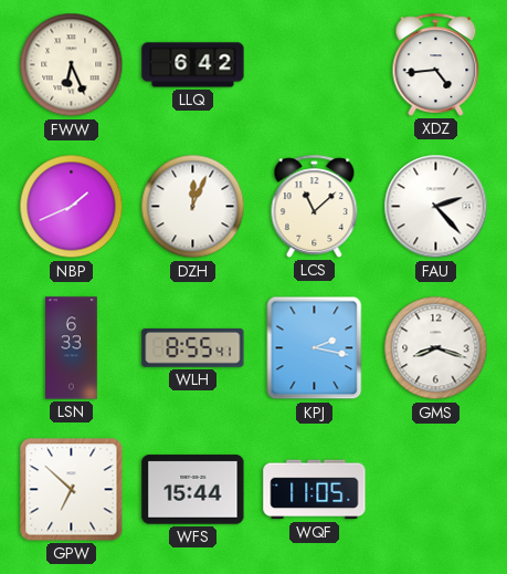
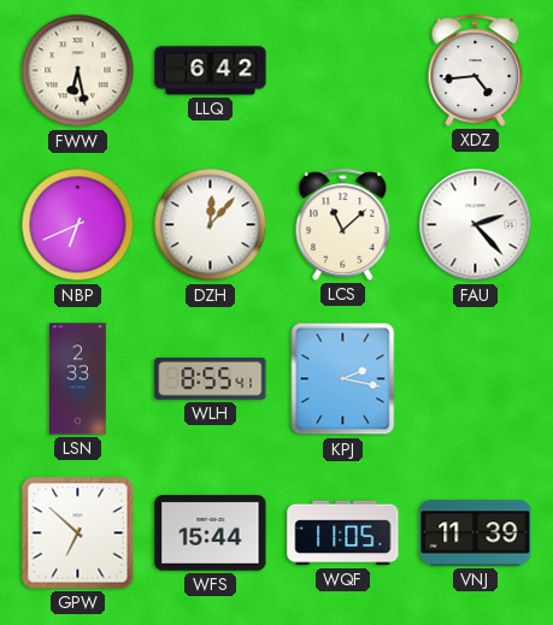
FWW: 6:26 -> 6:28 (78, 71)
NBP: 1:41 -> 6:41 (78, 225)
DZH: 12:04 -> 12:07 (211, 225)
LSN: 6:33 -> 2:33 (78, 379)
GMS: 8:18 -> none (436, 348)
VNJ: none -> 11:39 (476, 533)
